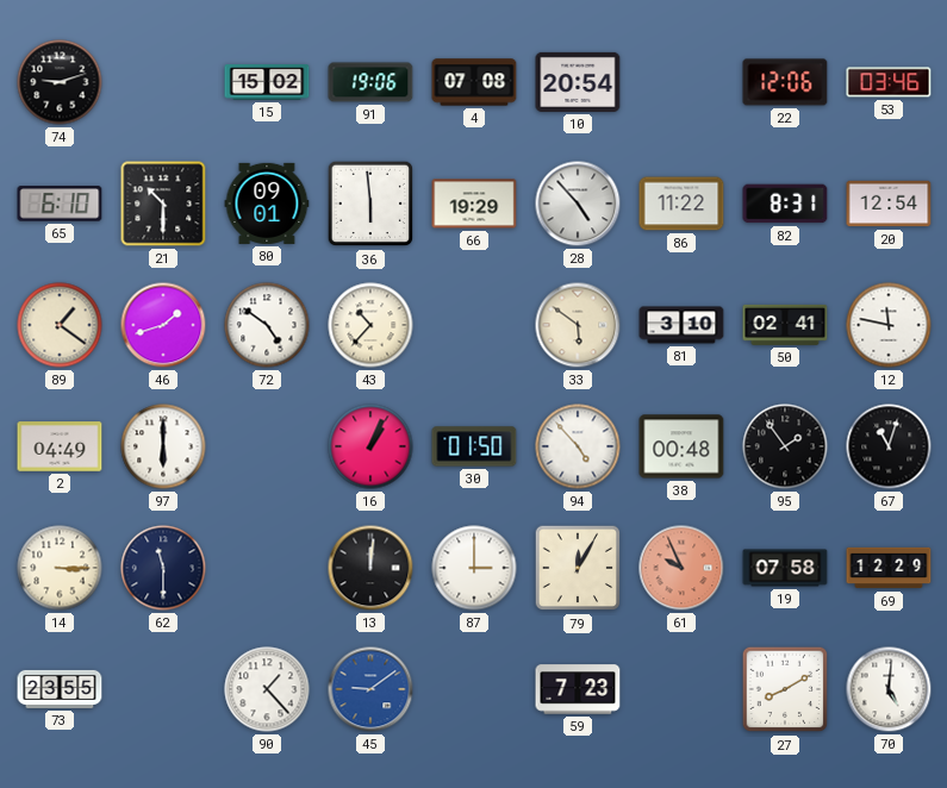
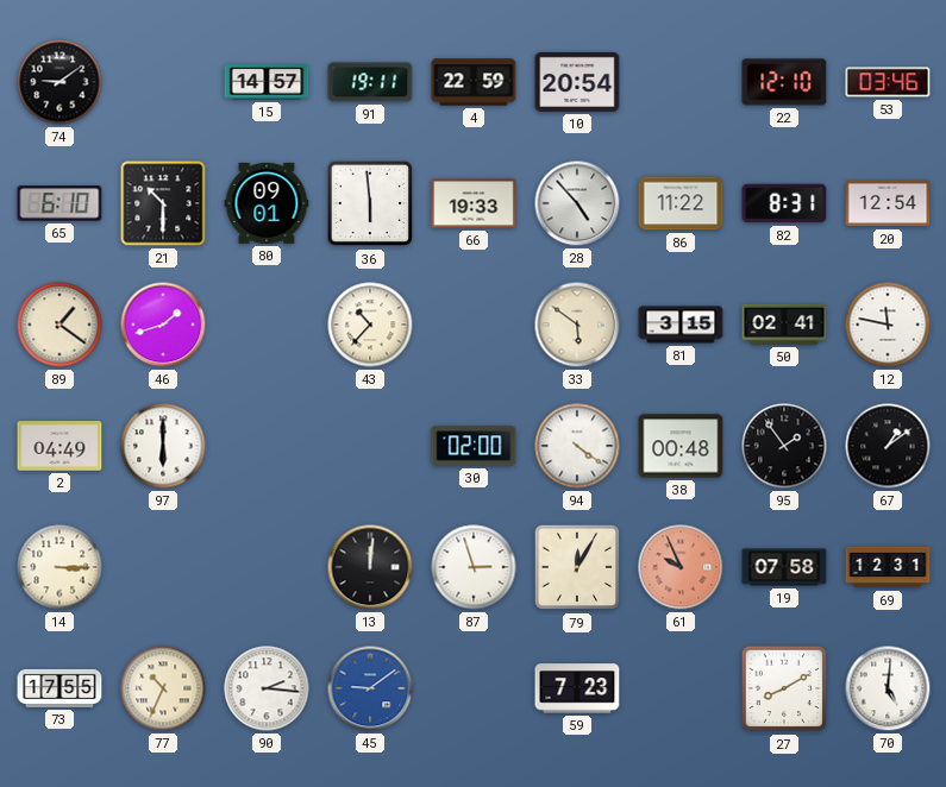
74: 9:12 -> 9:09 (59, 82)
15: 15:02 -> 14:57 (267, 83)
91: 19:06 -> 19:11 (370, 82)
4: 07:08 -> 22:59 (474, 82)
22: 12:06 -> 12:10 (784, 82)
66: 19:29 -> 19:33 (474, 203)
72: 4:51 -> none (267, 325)
81: 3:10 -> 3:15 (681, 325)
16: 1:04 -> none (370, 446)
30: 01:50 -> 02:00 (474, 446)
94: 4:53 -> 4:21 (577, 446)
67: 11:03 -> 1:09 (888, 446)
62: 11:30 -> none (163, 568)
87: 3:00 -> 2:57 (474, 567)
69: 12:29 -> 12:31 (888, 567)
73: 23:55 -> 17:55 (59, 688)
77: none -> 10:34 (163, 688)
90: 1:23 -> 2:16 (267, 688)
